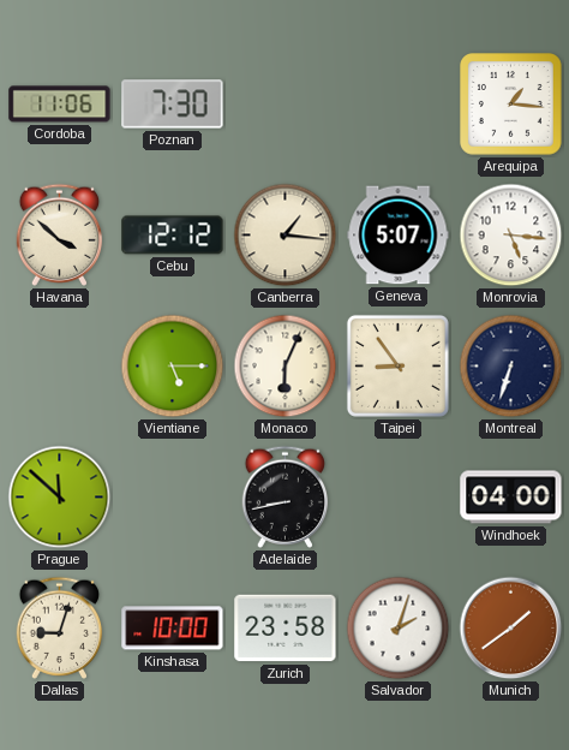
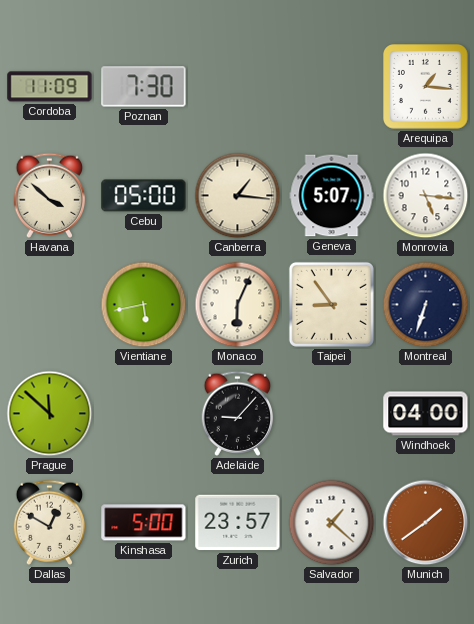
Cordoba: 11:06 -> 11:09 (50, 87)
Cebu: 12:12 -> 05:00 (144, 196)
Vientiane: 5:15 -> 5:43 (144, 305)
Adelaide: 8:43 -> 9:07 (238, 413)
Dallas: 9:03 -> 12:50 (50, 522)
Kinshasa: 10:00 -> 5:00 (144, 523)
Zurich: 23:58 -> 23:57 (238, 523)
Salvador: 2:03 -> 1:22 (332, 523)
